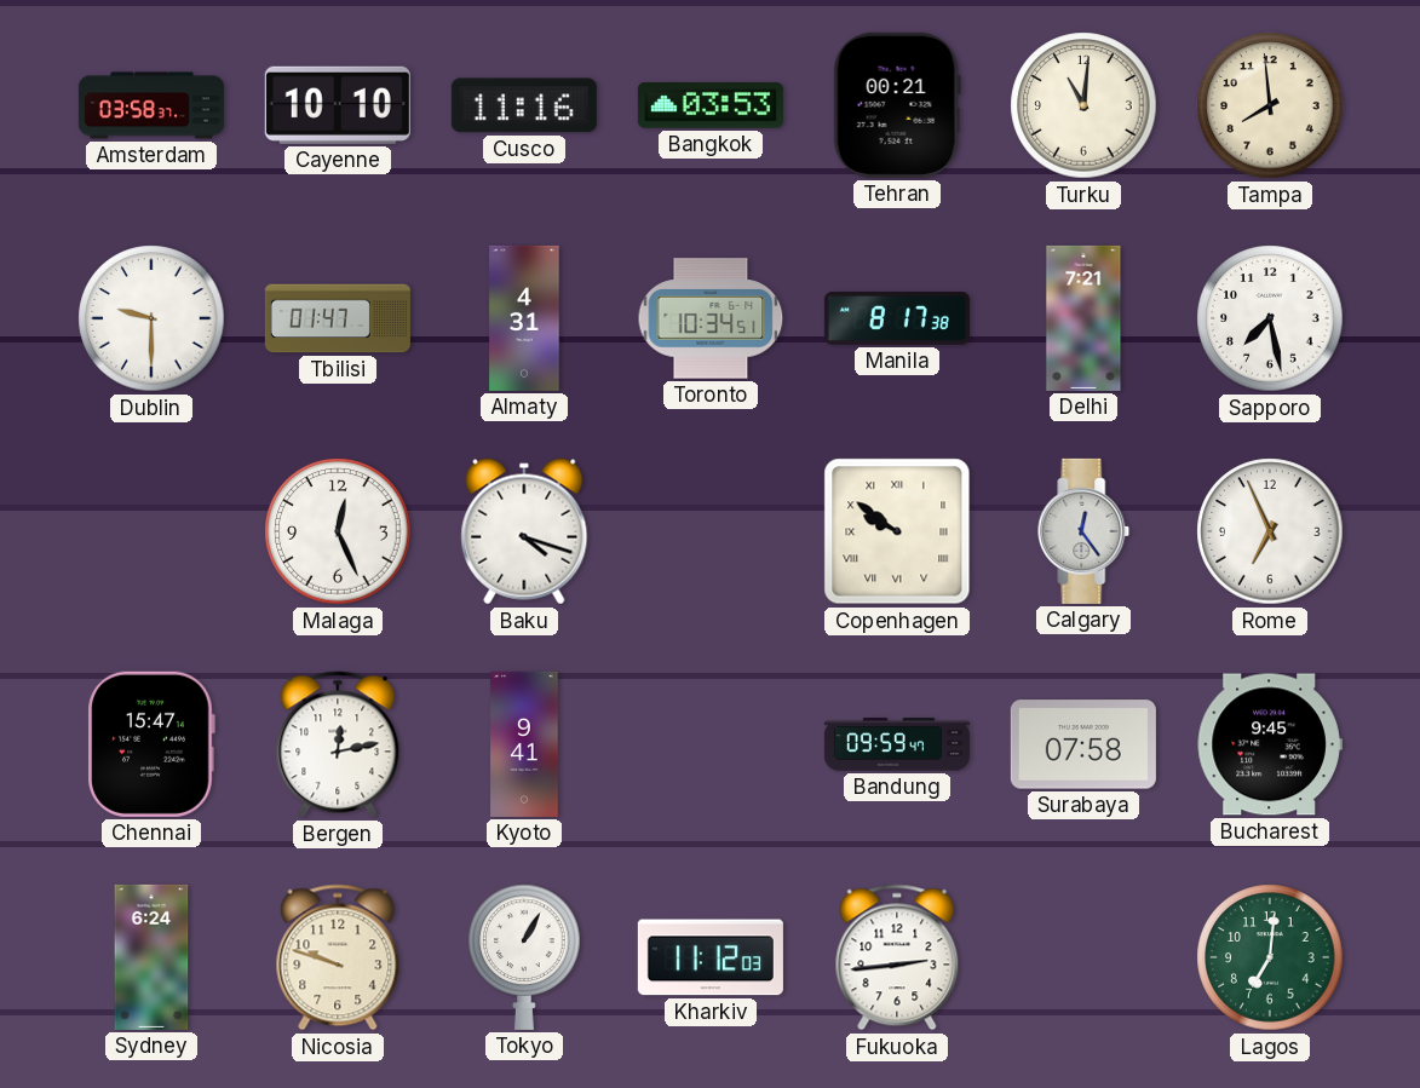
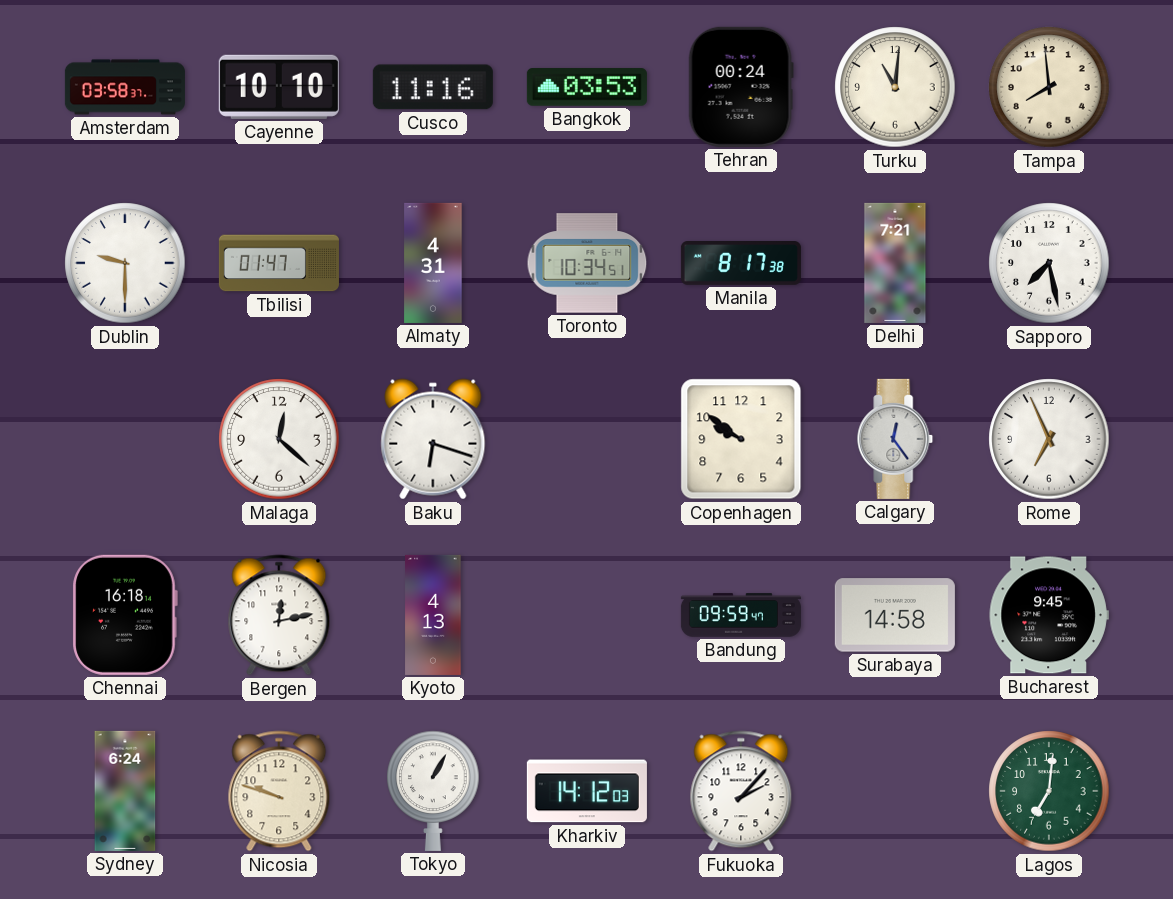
Tehran: 00:21 -> 00:24 (741, 87)
Malaga: 12:26 -> 12:22 (279, 439)
Baku: 4:18 -> 6:18 (433, 439)
Copenhagen numerals: Roman -> Arabic (741, 439)
Chennai: 15:47 -> 16:18 (125, 615)
Kyoto: 9:41 -> 4:13 (433, 615)
Surabaya: 07:58 -> 14:58 (895, 615)
Kharkiv: 11:12 -> 14:12 (587, 791)
Fukuoka: 2:44 -> 2:07 (741, 791)
